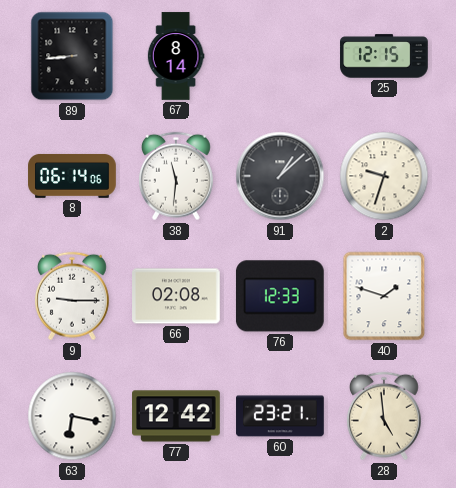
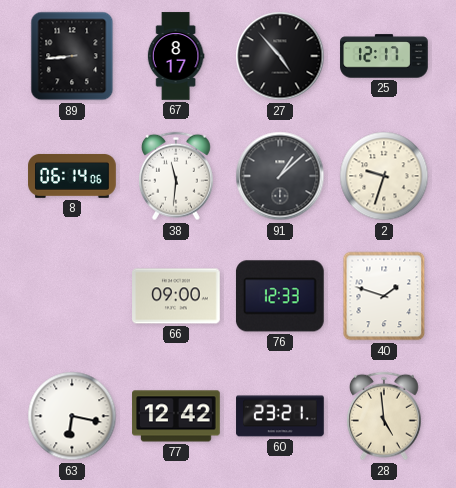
67: 8:14 -> 8:17 (176, 56)
27: none -> 4:53 (280, 56)
25: 12:15 -> 12:17 (384, 56)
9: 9:15 -> none (72, 296)
66: 02:08 -> 09:00 (176, 296)
